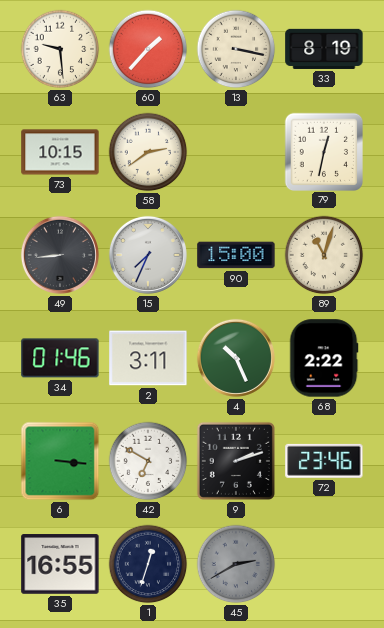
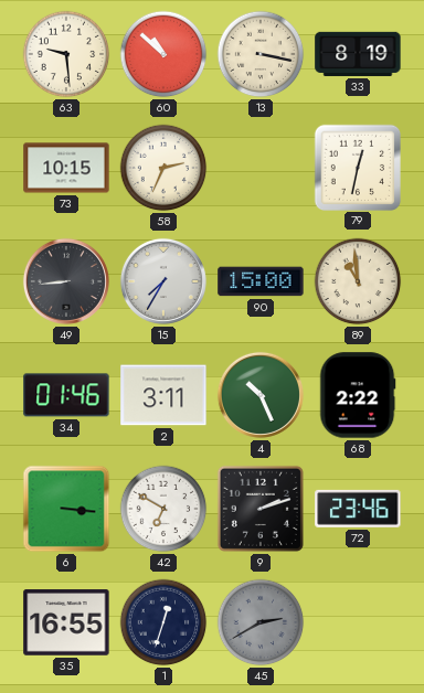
60: 1:37 -> 10:52 (163, 54)
58: 2:39 -> 2:34 (163, 168)
15: 7:34 -> 7:35 (163, 281)
89: 11:03 -> 10:59 (358, 281)
